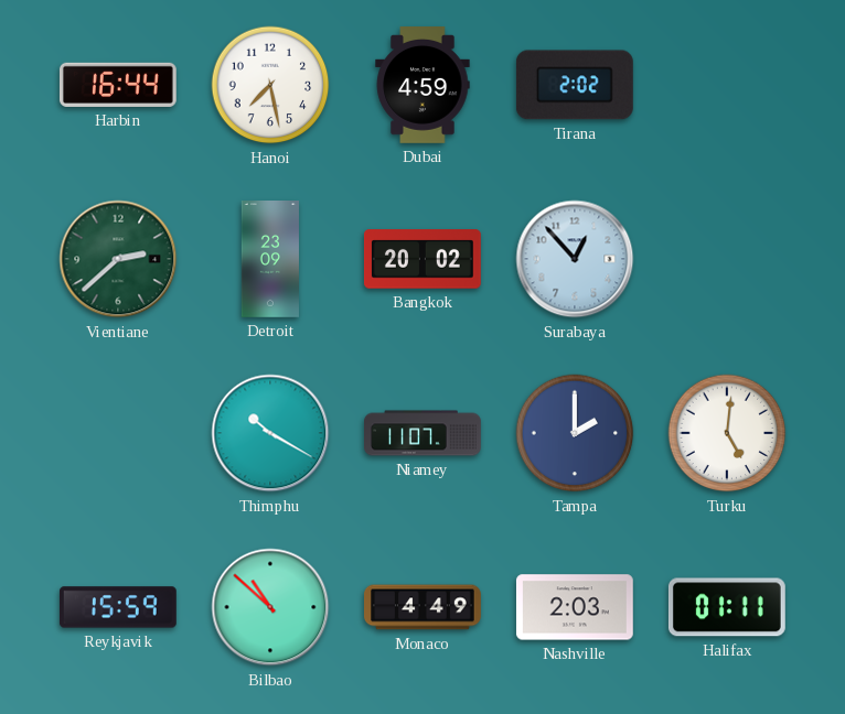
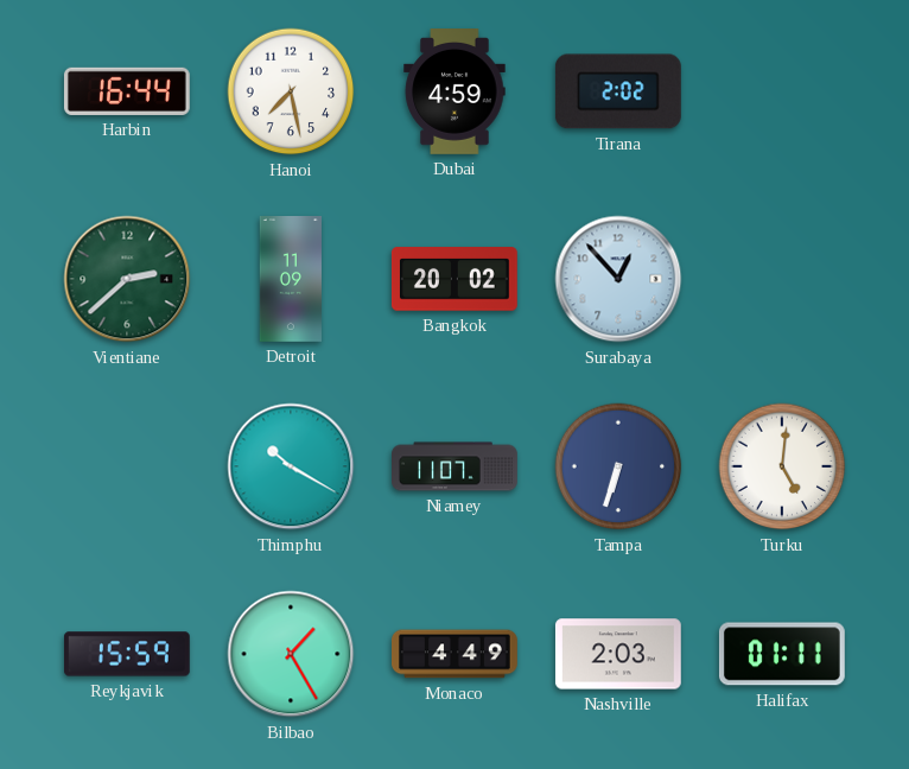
Detroit: 23:09 -> 11:09 (291, 280)
Tampa: 2:00 -> 6:33 (618, 466)
Bilbao: 10:52 -> 1:25 (291, 654)
